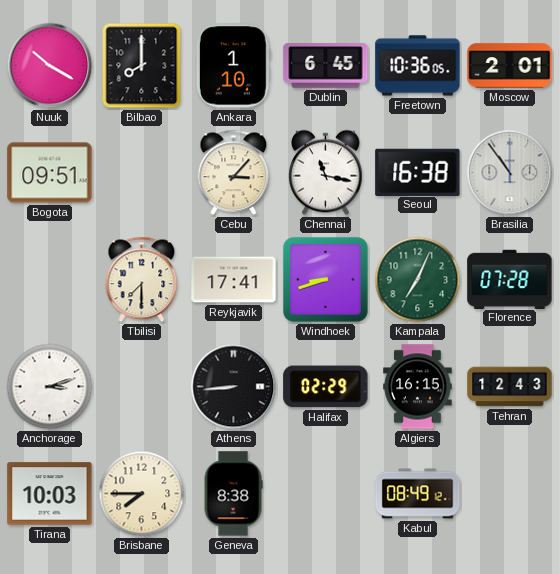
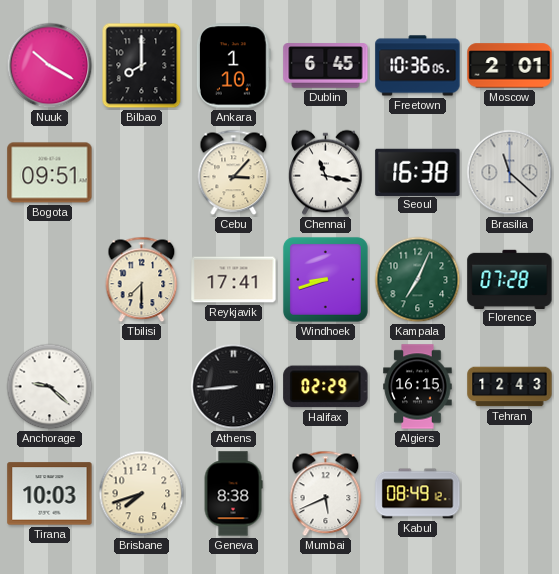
Brasilia: 10:54 -> 11:22 (510, 173)
Anchorage: 3:12 -> 9:22 (50, 387)
Brisbane: 7:45 -> 7:42 (142, 494)
Mumbai: none -> 5:41 (326, 494)
